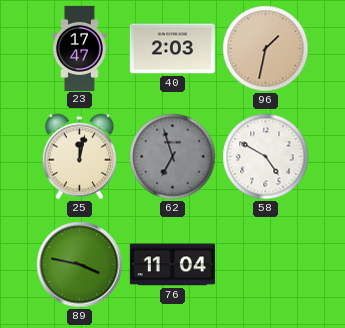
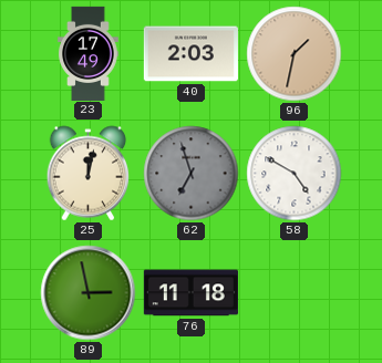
23: 17:47 -> 17:49 (89, 53)
89: 3:47 -> 2:58 (89, 293)
76: 11:04 -> 11:18 (190, 293)
